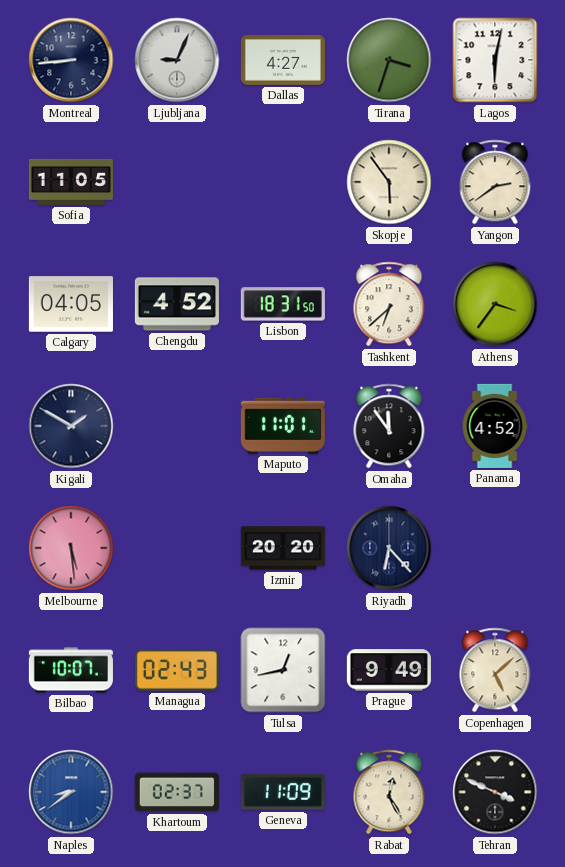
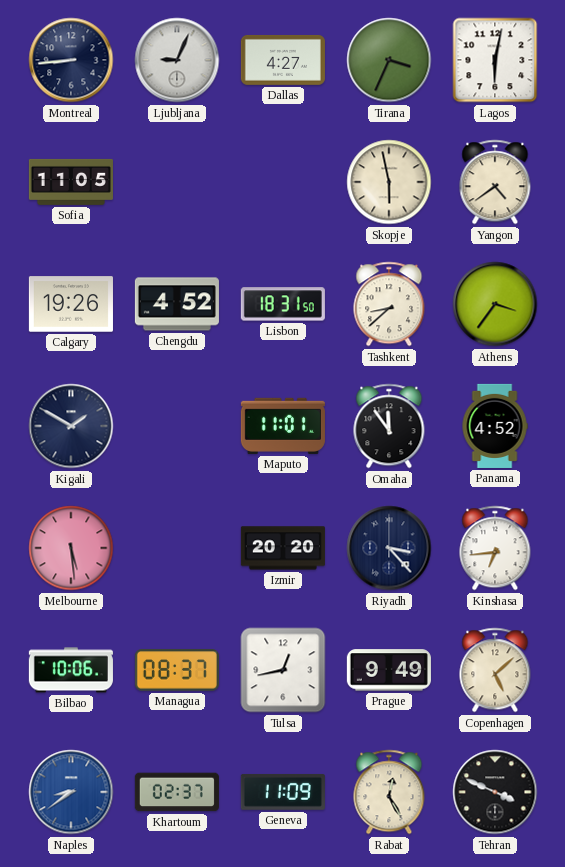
Tirana: 3:33 -> 3:34 (389, 60)
Skopje: 5:54 -> 5:58 (389, 182)
Yangon: 2:39 -> 4:39 (495, 182)
Calgary: 04:05 -> 19:26 (71, 304)
Tashkent: 6:38 -> 8:38 (389, 304)
Riyadh: 6:23 -> 3:23 (389, 548)
Kinshasa: none -> 6:44 (495, 548)
Bilbao: 10:07 -> 10:06 (71, 670)
Managua: 02:43 -> 08:37 (177, 670)
